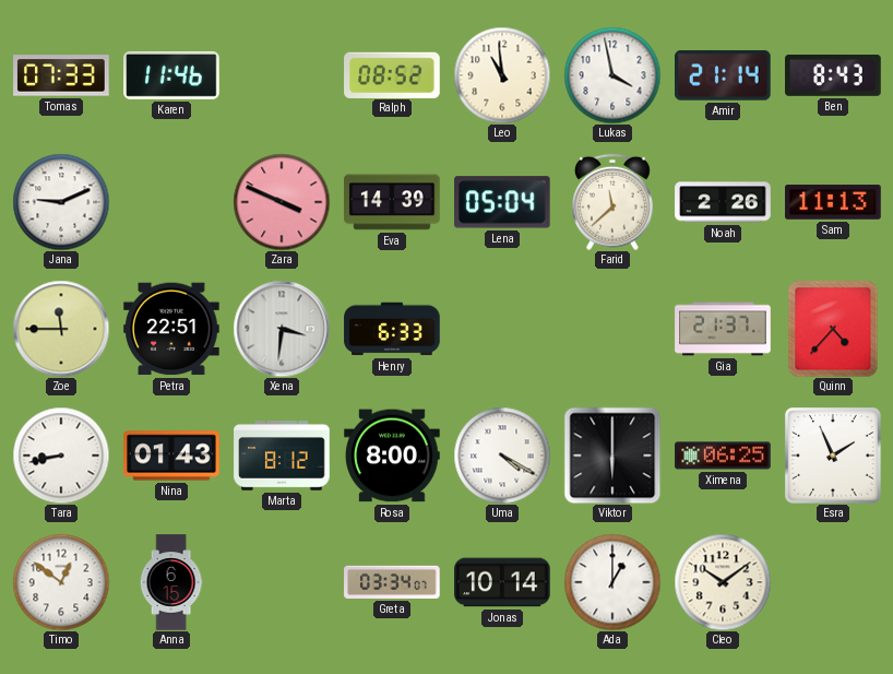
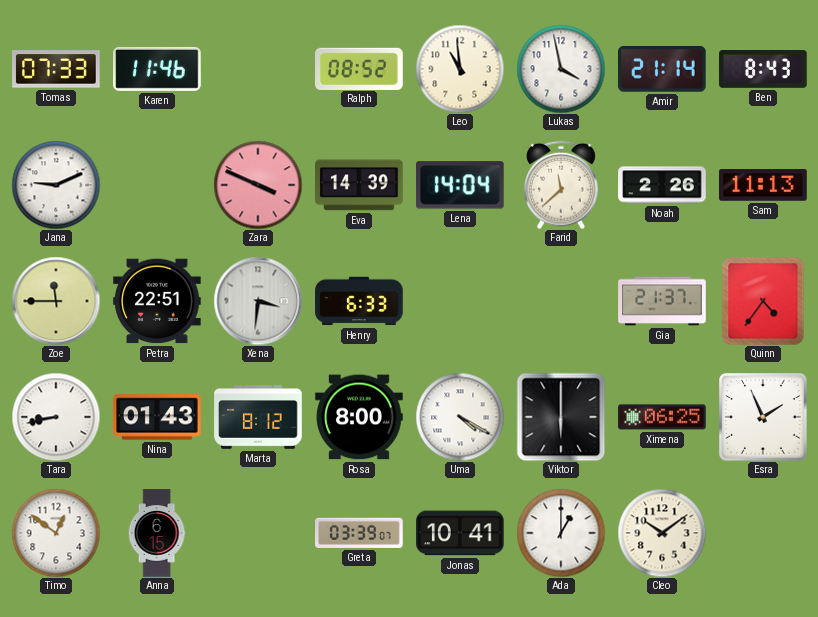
Lena: 05:04 -> 14:04 (461, 185)
Quinn: 4:37 -> 4:36 (763, 301)
Greta: 03:34 -> 03:39 (359, 533)
Jonas: 10:14 -> 10:41 (460, 533)
